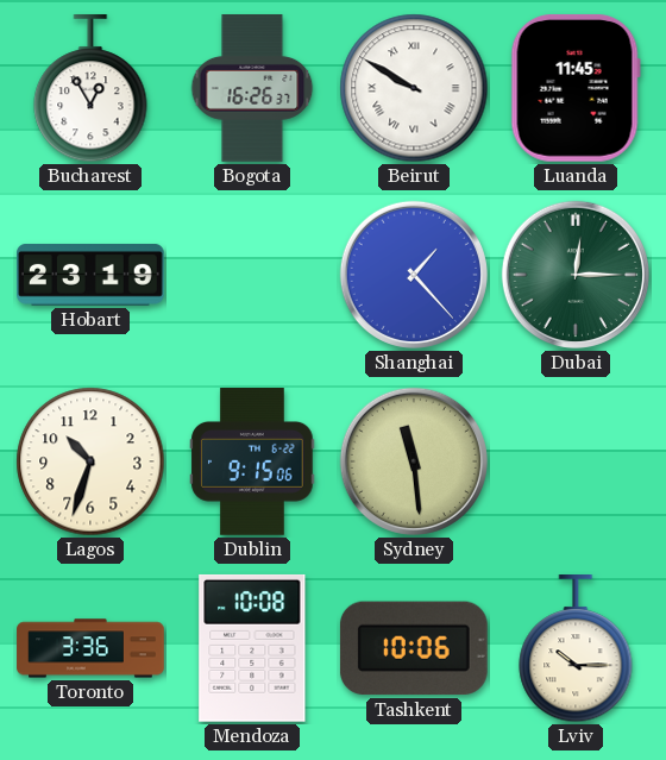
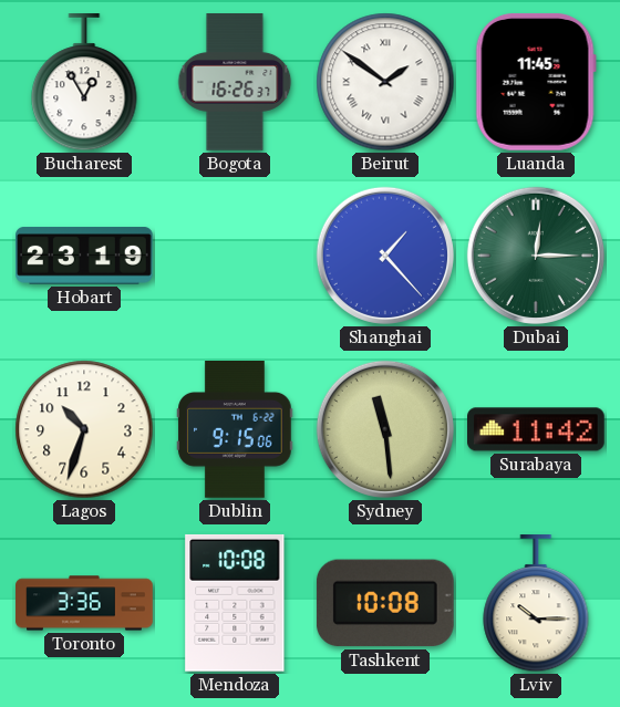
Beirut: 9:50 -> 1:51 (385, 82)
Surabaya: none -> 11:42 (537, 429)
Tashkent: 10:06 -> 10:08 (385, 603)
